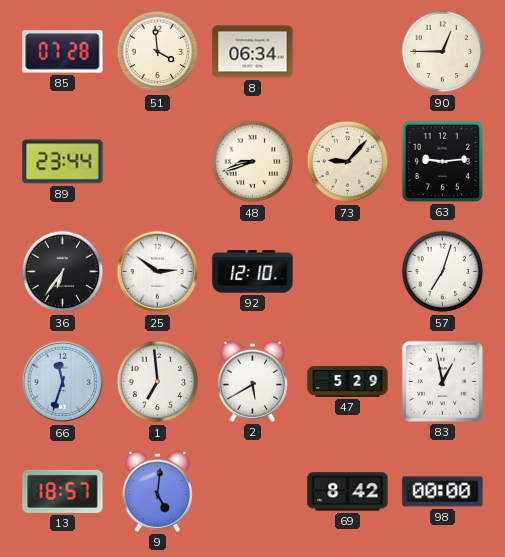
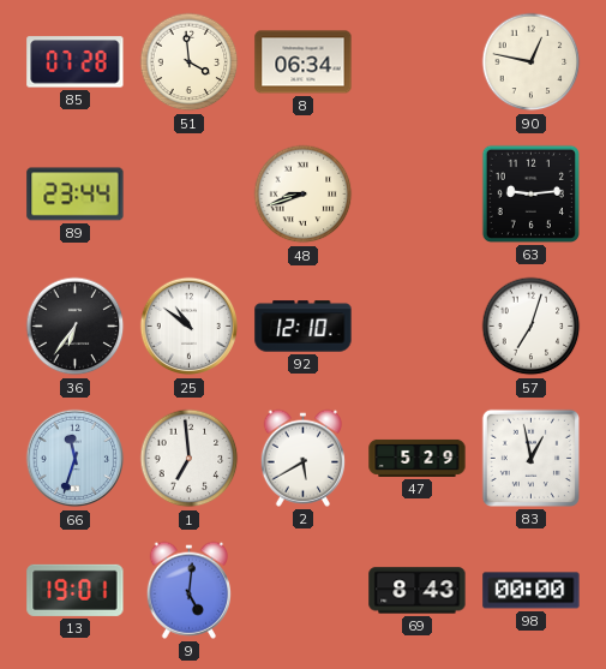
90: 12:45 -> 12:47 (532, 62)
73: 9:07 -> none (348, 162)
25: 2:51 -> 10:51 (190, 327)
13: 18:57 -> 19:01 (76, 590)
69: 8:42 -> 8:43 (418, 591)
